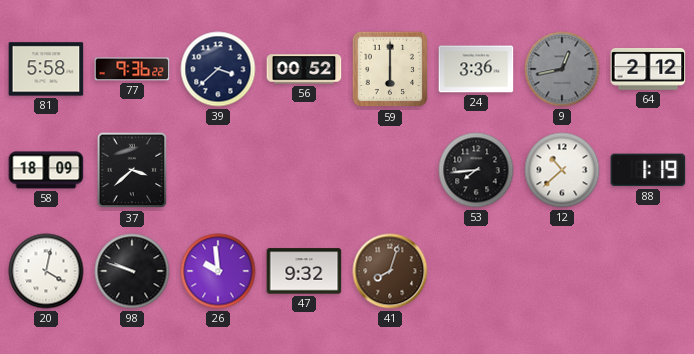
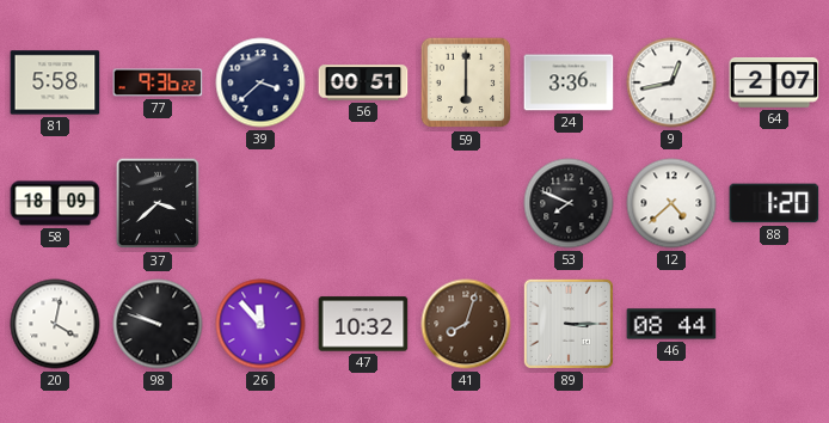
56: 00:52 -> 00:51 (363, 82)
9 dial: grey -> white (671, 82)
64: 2:12 -> 2:07 (774, 84)
53: 7:44 -> 7:49 (569, 203)
12: 10:38 -> 4:38 (671, 203)
88: 1:19 -> 1:20 (774, 203)
26: 9:59 -> 11:53 (260, 324)
47: 9:32 -> 10:32 (363, 324)
89: none -> 3:15 (569, 324)
46: none -> 08:44 (671, 324)
